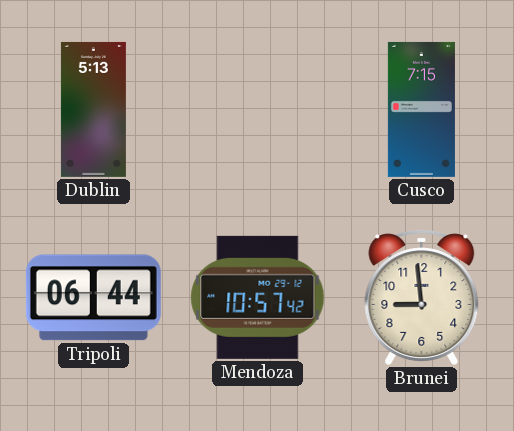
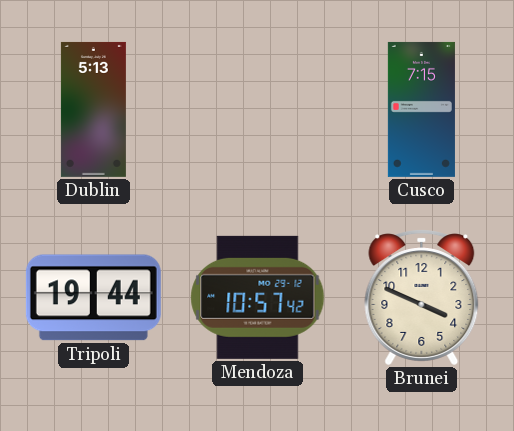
Tripoli: 06:44 -> 19:44 (93, 298)
Brunei: 8:59 -> 3:49 (422, 297)
